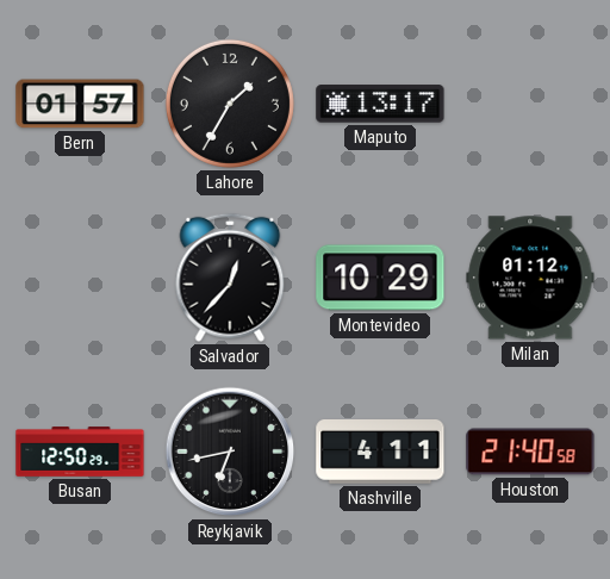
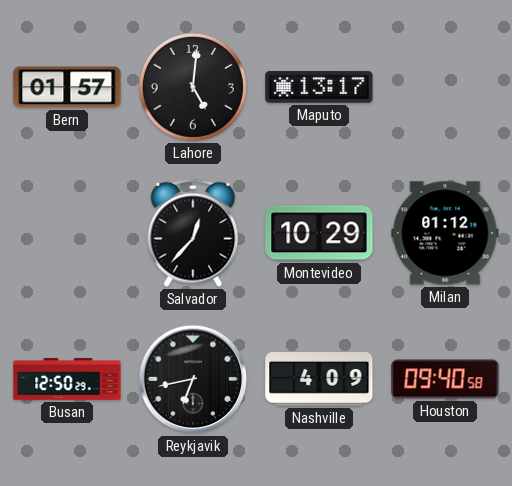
Lahore: 1:35 -> 5:01 (193, 87)
Nashville: 4:11 -> 4:09 (319, 380)
Houston: 21:40 -> 09:40 (445, 379)
